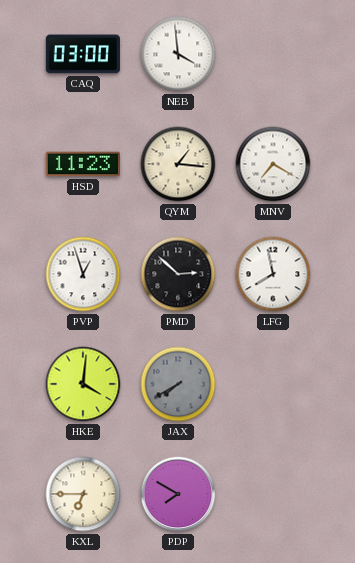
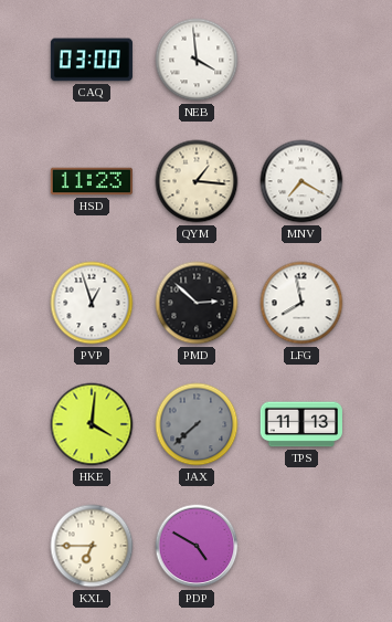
JAX: 7:40 -> 7:38 (197, 424)
TPS: none -> 11:13 (301, 424)
PDP: 7:50 -> 4:50 (197, 546)
